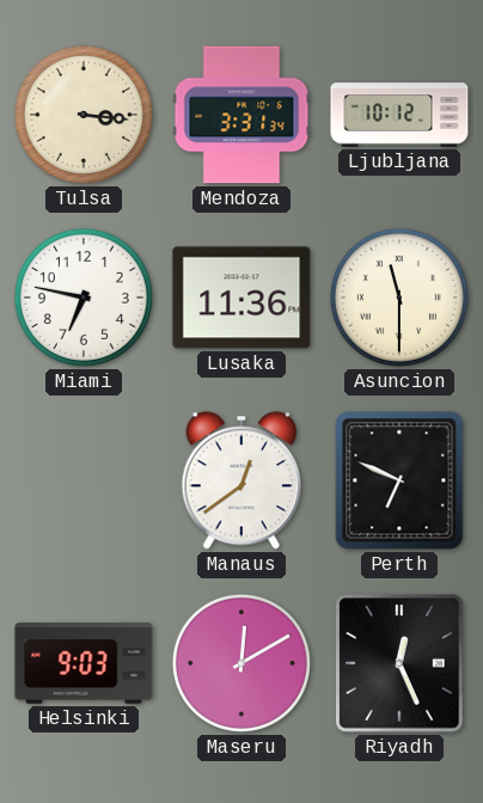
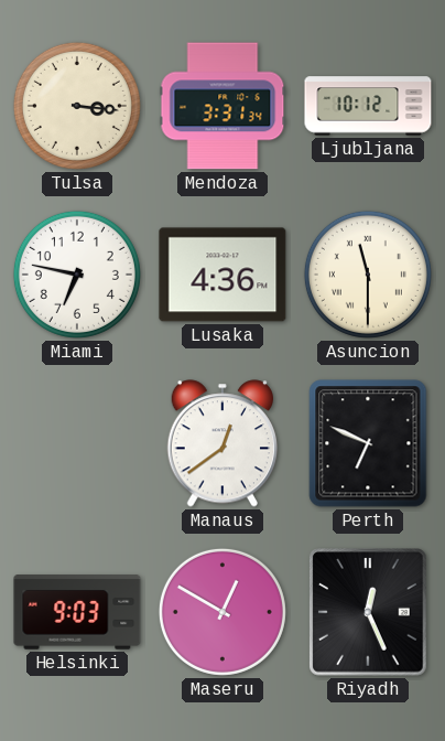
Lusaka: 11:36 -> 4:36 (223, 275)
Maseru: 12:10 -> 12:50 (223, 612)
